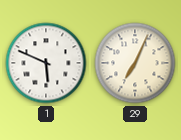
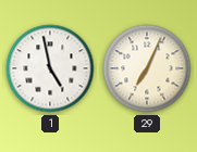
1: 5:49 -> 4:58 (50, 68)
